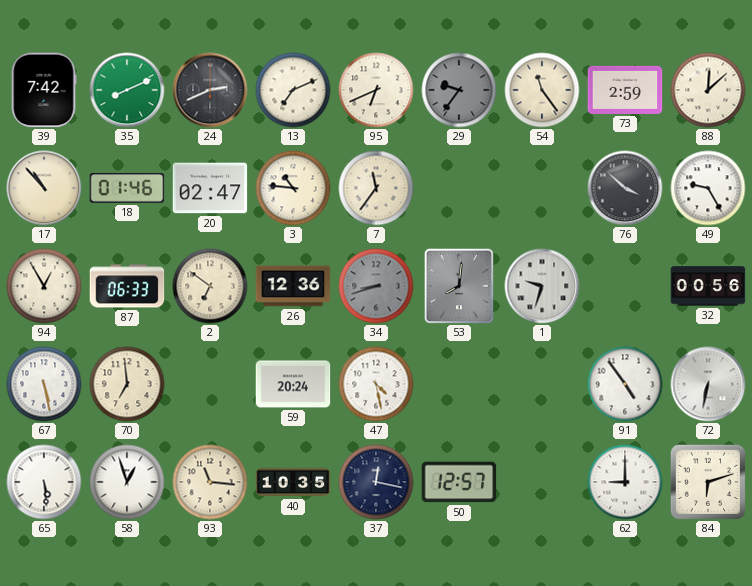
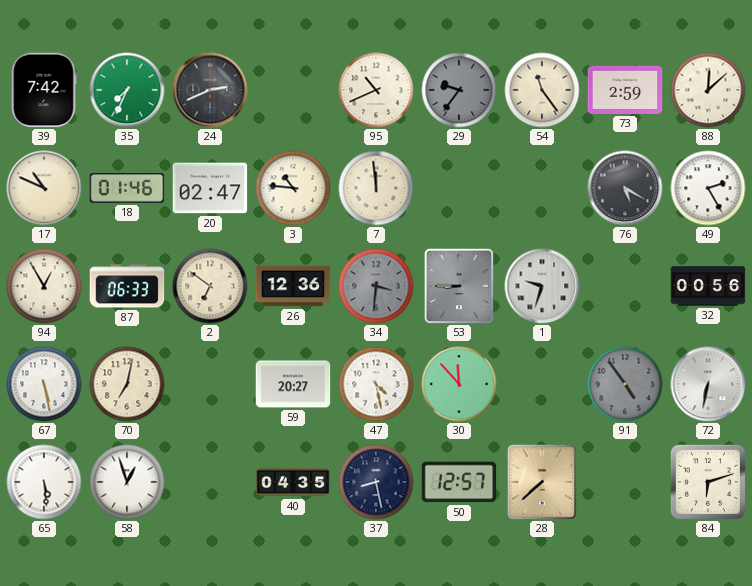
35: 8:11 -> 7:34 (127, 90)
13: 7:11 -> none (293, 90)
95: 6:41 -> 10:41 (376, 90)
17: 10:53 -> 10:49 (44, 188)
7: 11:36 -> 11:59 (376, 188)
76: 3:52 -> 5:20 (625, 188)
49: 9:25 -> 2:25 (708, 188)
34: 8:42 -> 3:31 (376, 286)
53: 8:01 -> 8:45 (459, 286)
70: 6:59 -> 7:02 (127, 384)
59: 20:24 -> 20:27 (293, 384)
30: none -> 11:53 (459, 384)
91 dial: white -> grey (625, 384)
93: 11:16 -> none (210, 482)
40: 10:35 -> 04:35 (293, 482)
37: 12:17 -> 8:28 (376, 482)
28: none -> 7:38 (542, 482)
62: 9:00 -> none (625, 482)
